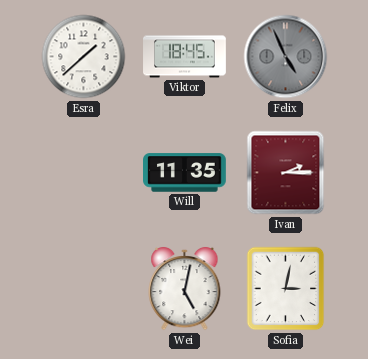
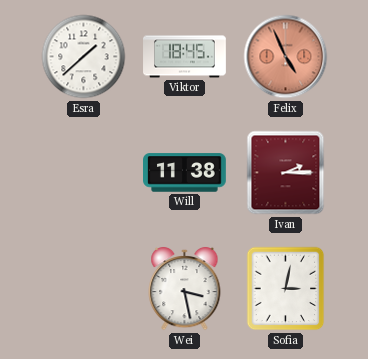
Felix dial: grey -> salmon (286, 57)
Will: 11:35 -> 11:38 (185, 173)
Wei: 5:02 -> 3:28 (185, 289)
